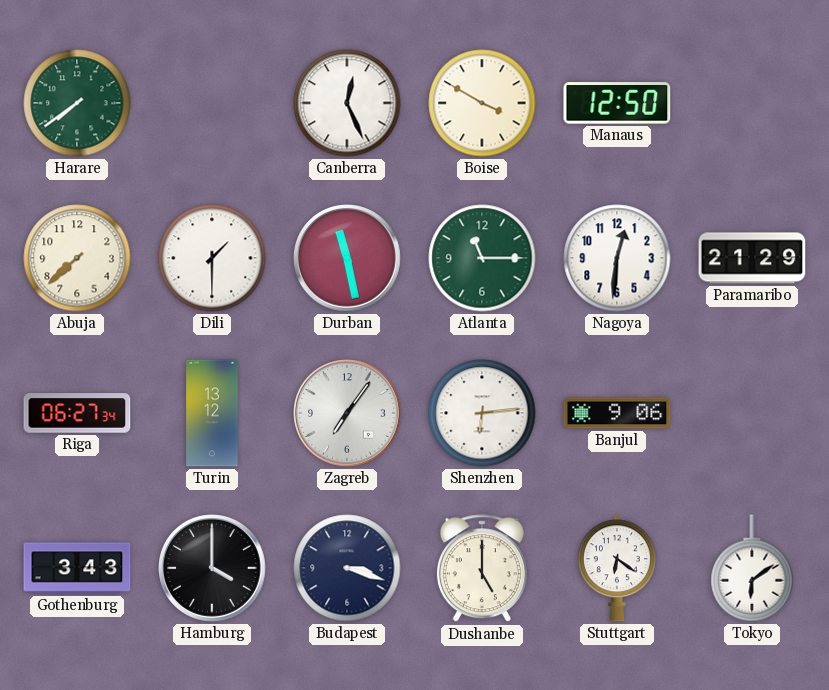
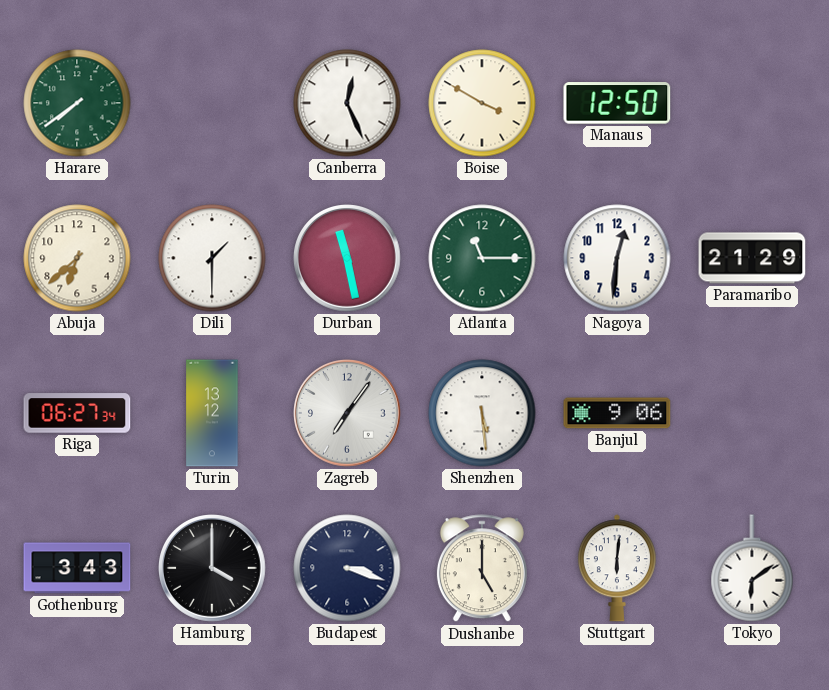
Abuja: 7:38 -> 6:38 (77, 258)
Shenzhen: 6:14 -> 5:29 (482, 413)
Stuttgart: 6:21 -> 6:01 (617, 568)
